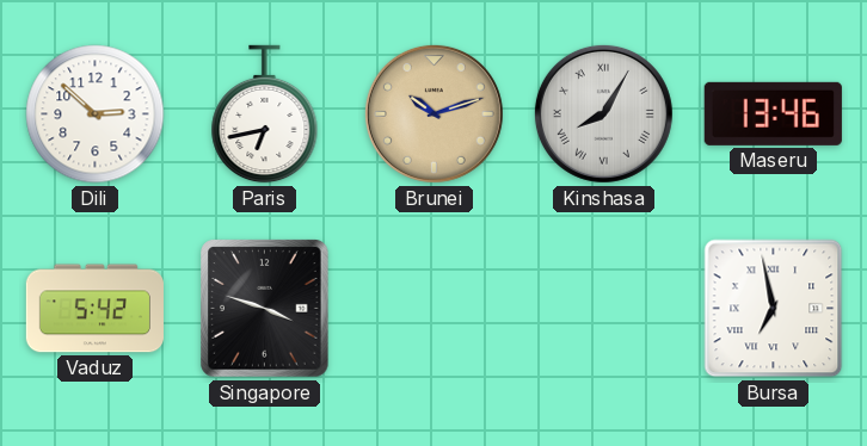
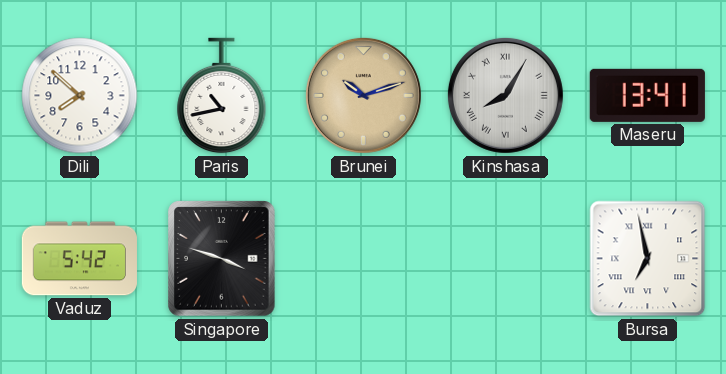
Dili: 2:52 -> 7:52 (80, 96)
Paris: 6:43 -> 10:43 (222, 96)
Maseru: 13:46 -> 13:41 (647, 95)
